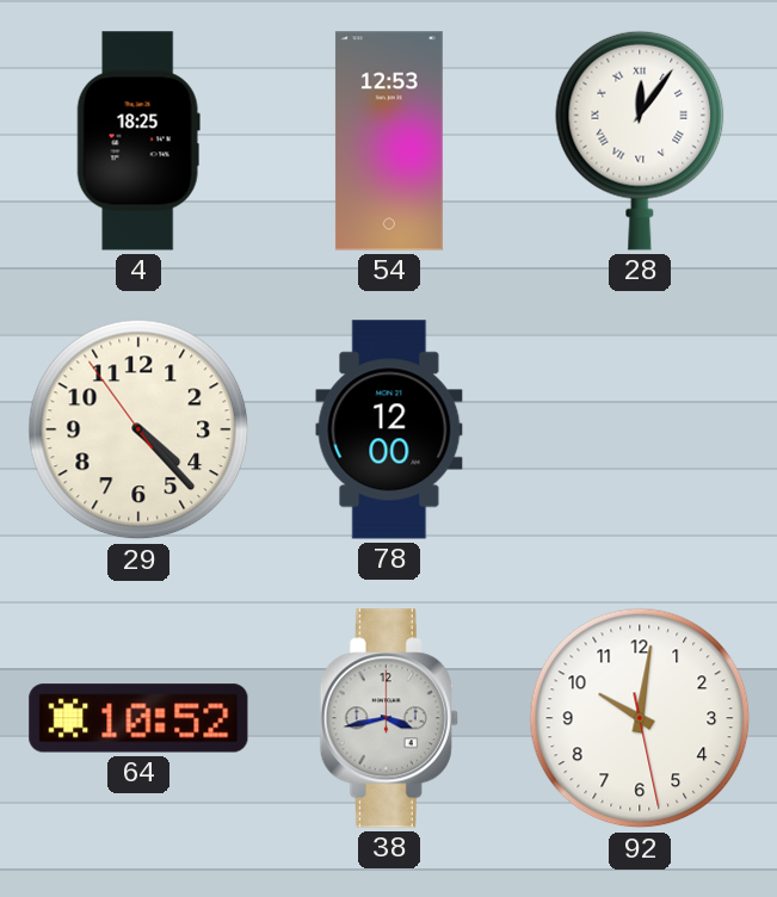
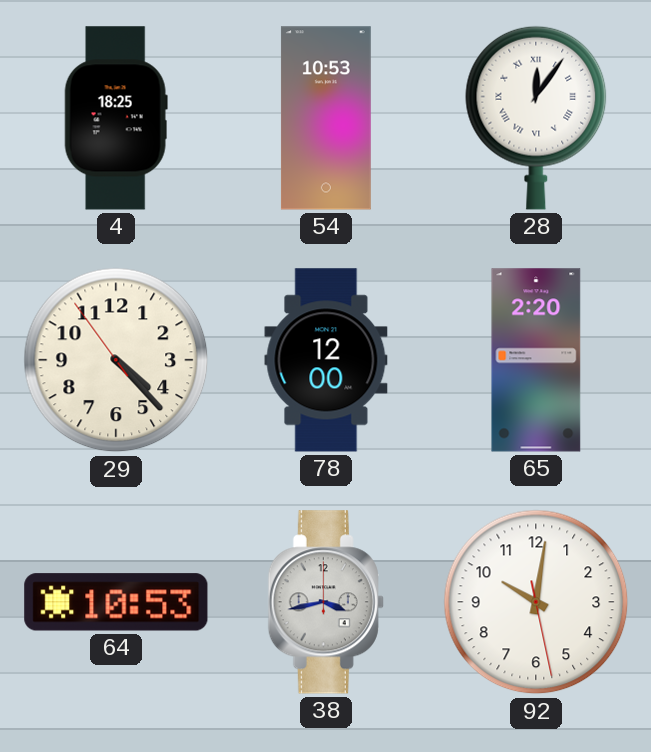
54: 12:53 -> 10:53 (326, 118)
65: none -> 2:20 (536, 360)
64: 10:52 -> 10:53 (116, 602)
